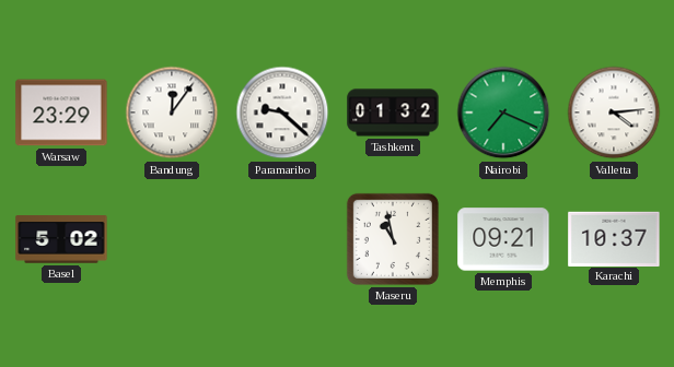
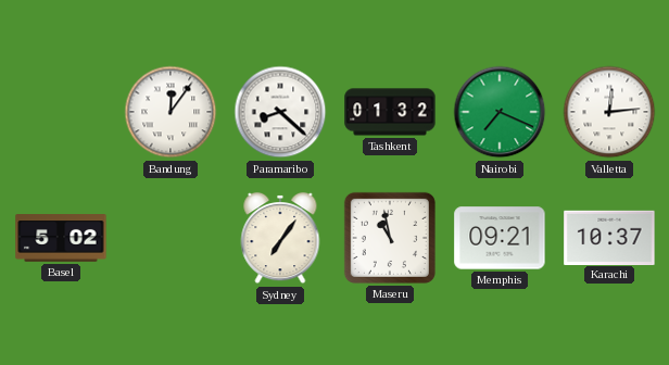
Warsaw: 23:29 -> none (61, 113)
Paramaribo: 9:22 -> 8:22 (280, 112)
Valletta: 4:14 -> 12:14 (609, 112)
Sydney: none -> 7:06 (280, 238)
